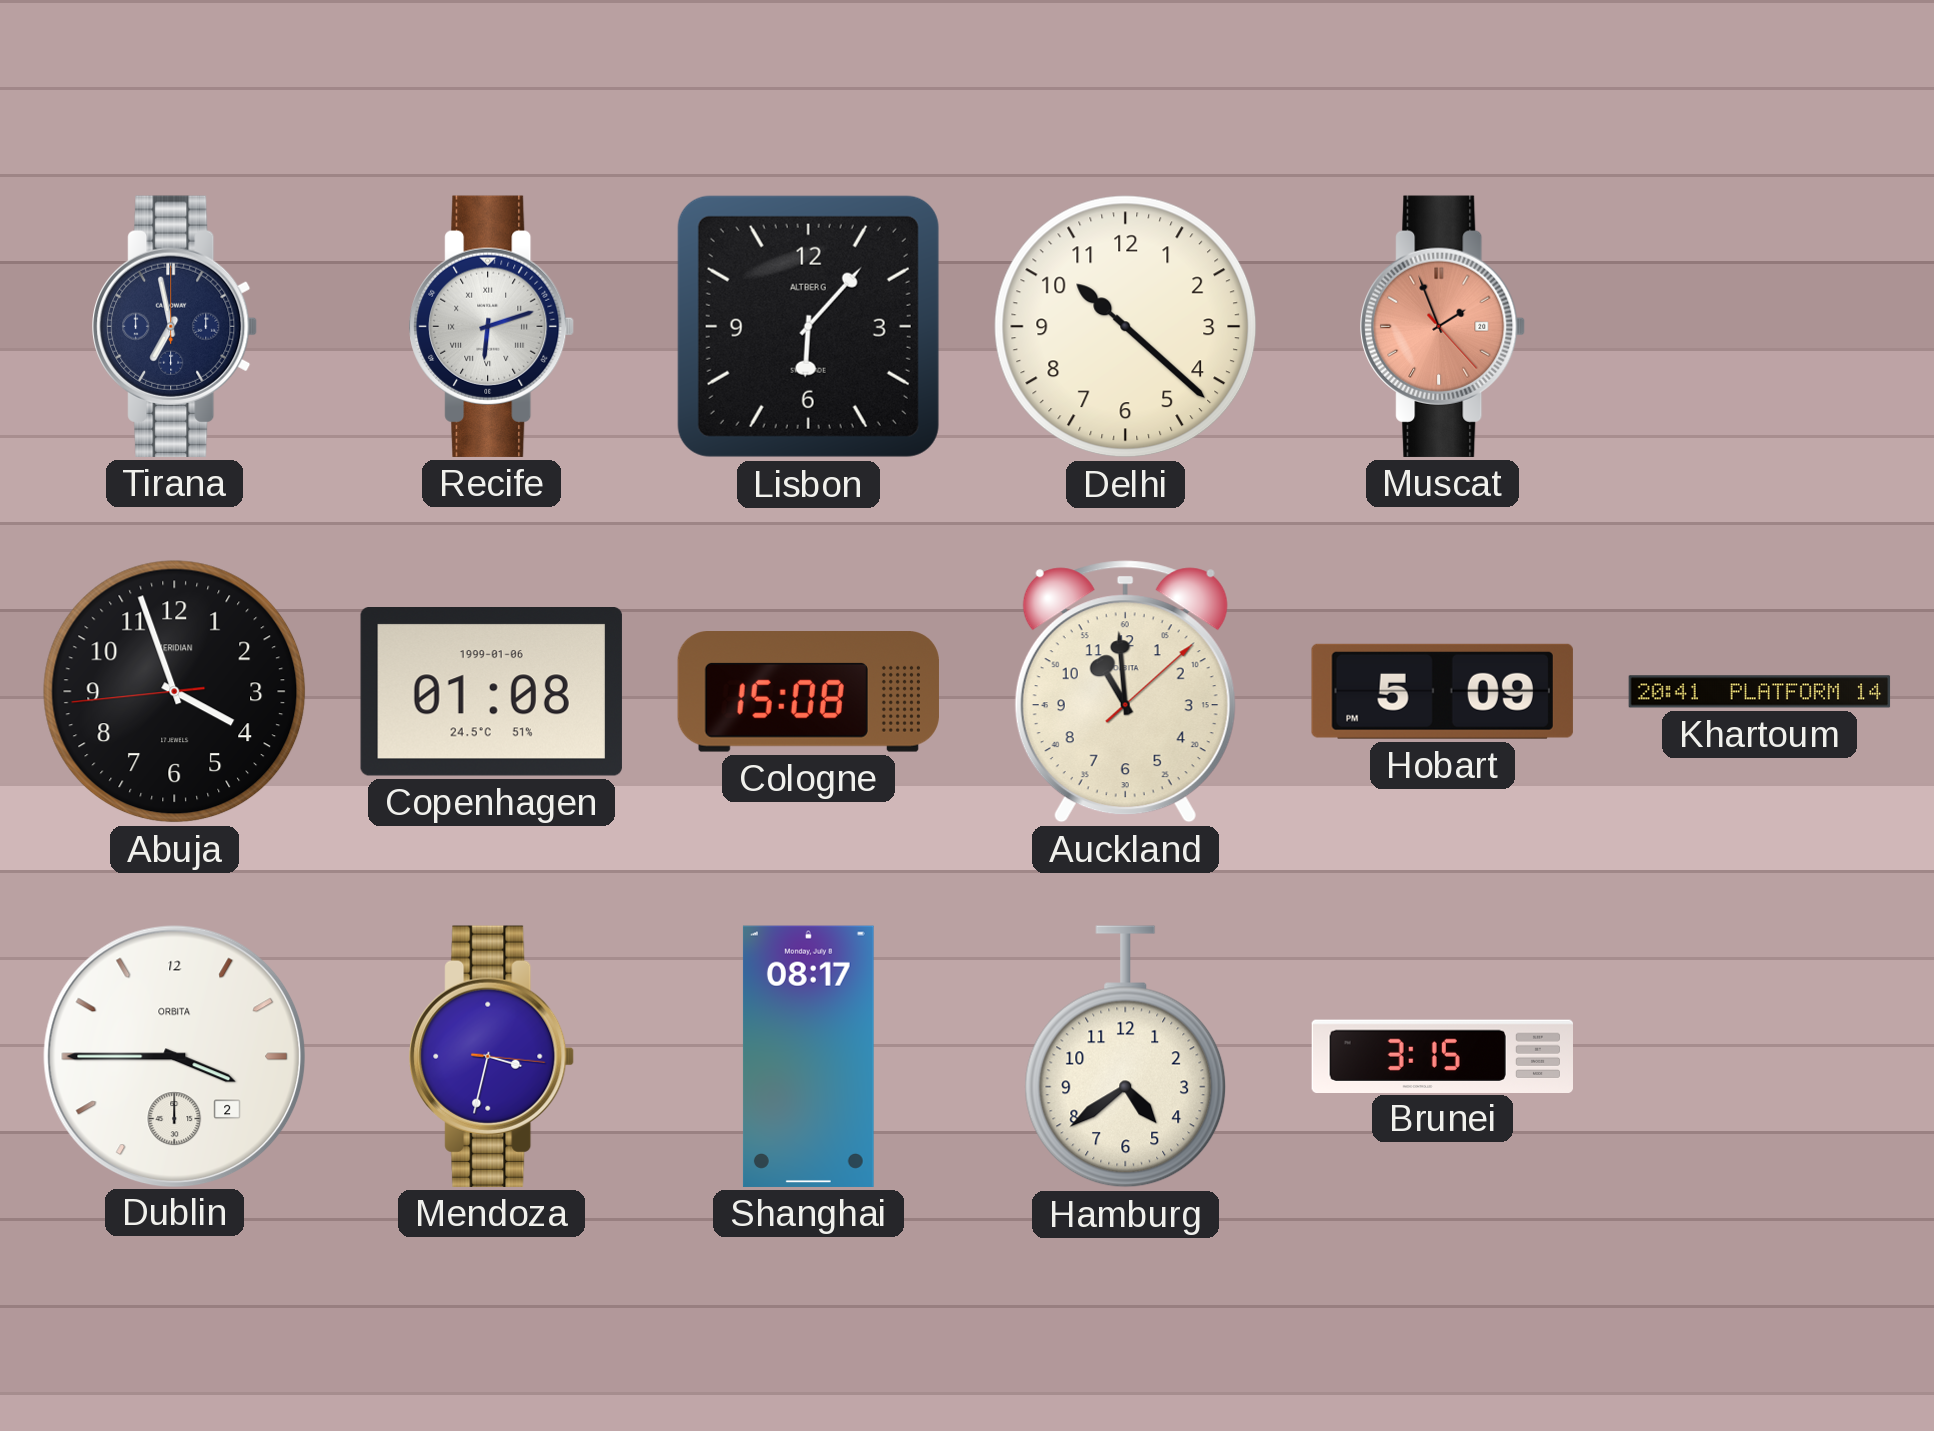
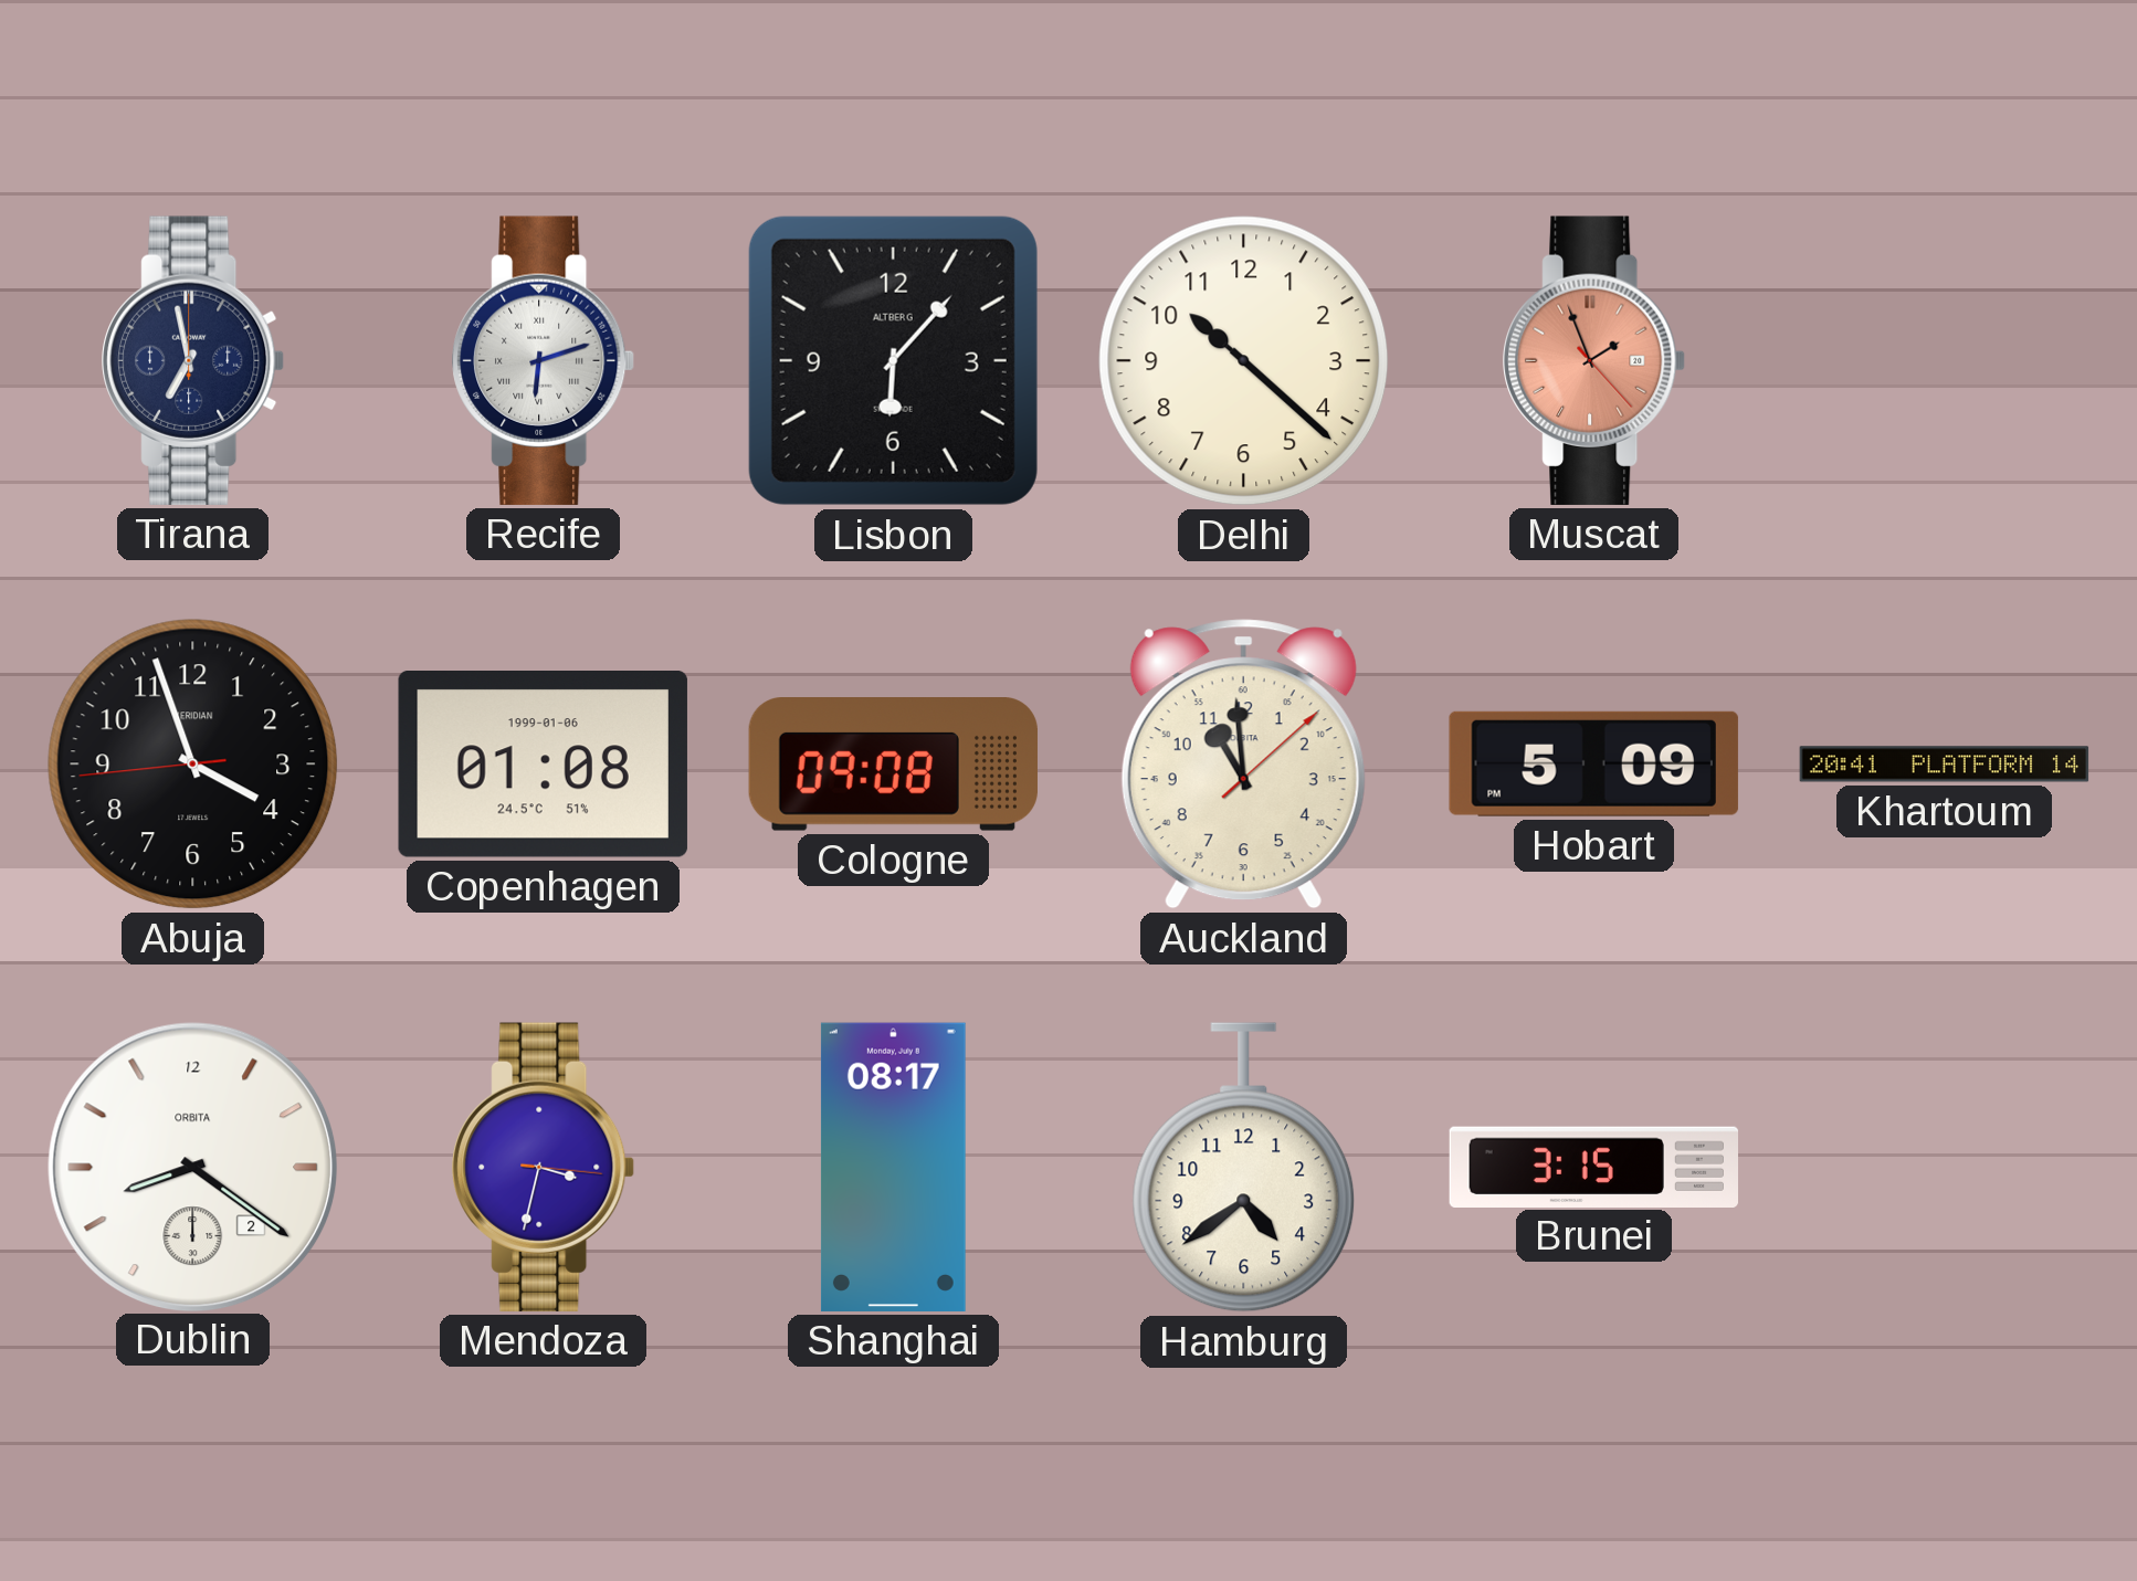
Cologne: 15:08 -> 09:08 (893, 765)
Dublin: 3:45 -> 8:21 (192, 1167)
